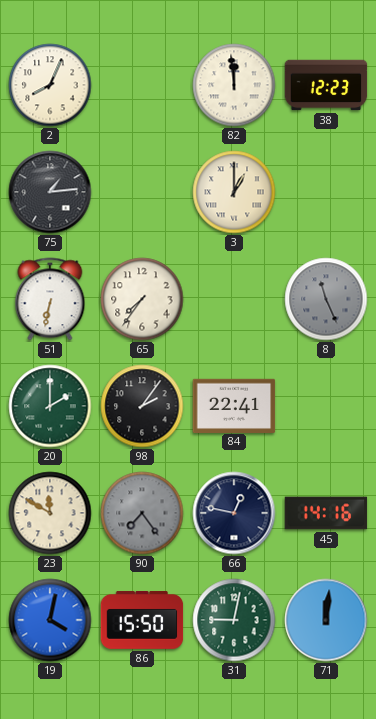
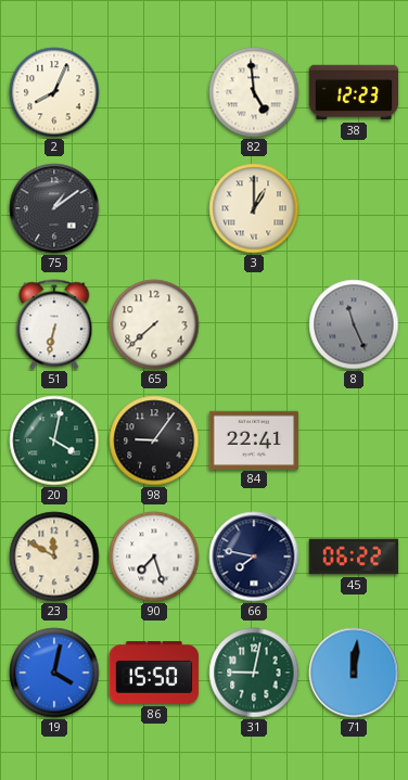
82: 11:59 -> 4:59 (254, 92)
75: 1:14 -> 1:09 (54, 208)
65: 7:36 -> 7:38 (154, 324)
20: 2:00 -> 4:02 (54, 440)
98: 2:06 -> 9:06 (154, 440)
90: 7:24 -> 7:27 (154, 557)
90 dial: grey -> white (154, 557)
66: 12:47 -> 7:47 (254, 557)
45: 14:16 -> 06:22 (354, 557)
